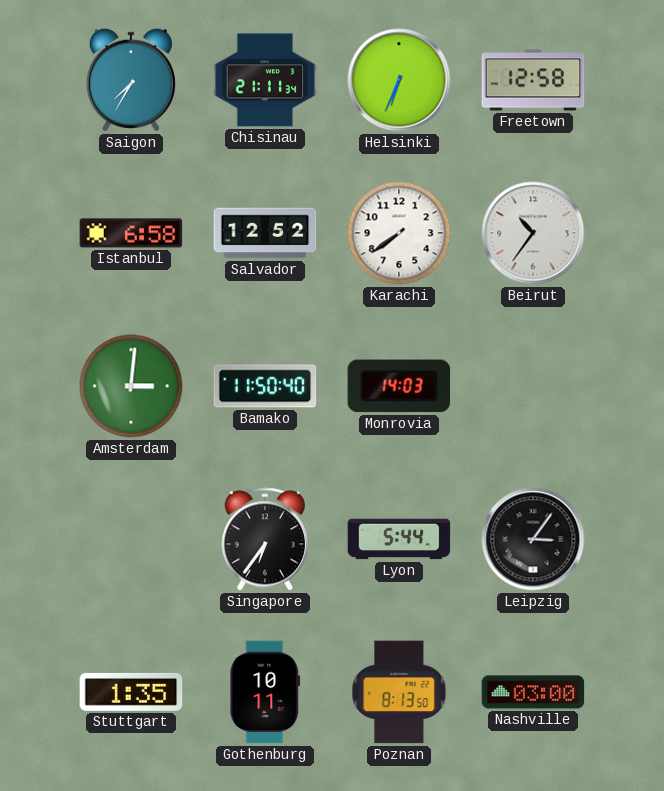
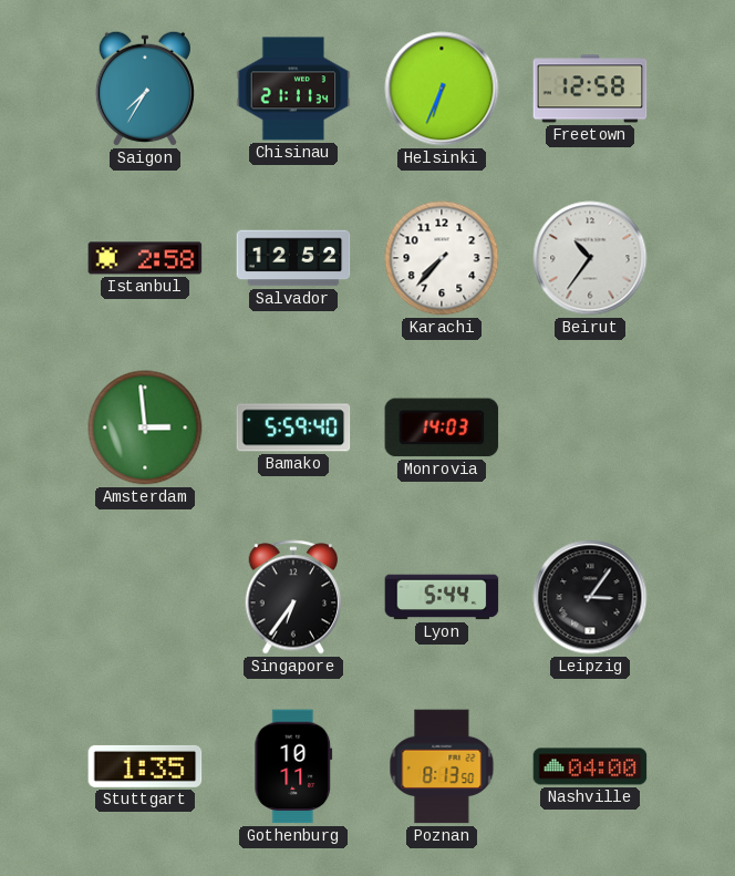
Istanbul: 6:58 -> 2:58 (145, 258)
Karachi: 7:39 -> 7:37 (442, 258)
Amsterdam: 3:01 -> 2:59 (145, 427)
Bamako: 11:50 -> 5:59 (293, 427)
Nashville: 03:00 -> 04:00 (590, 766)
